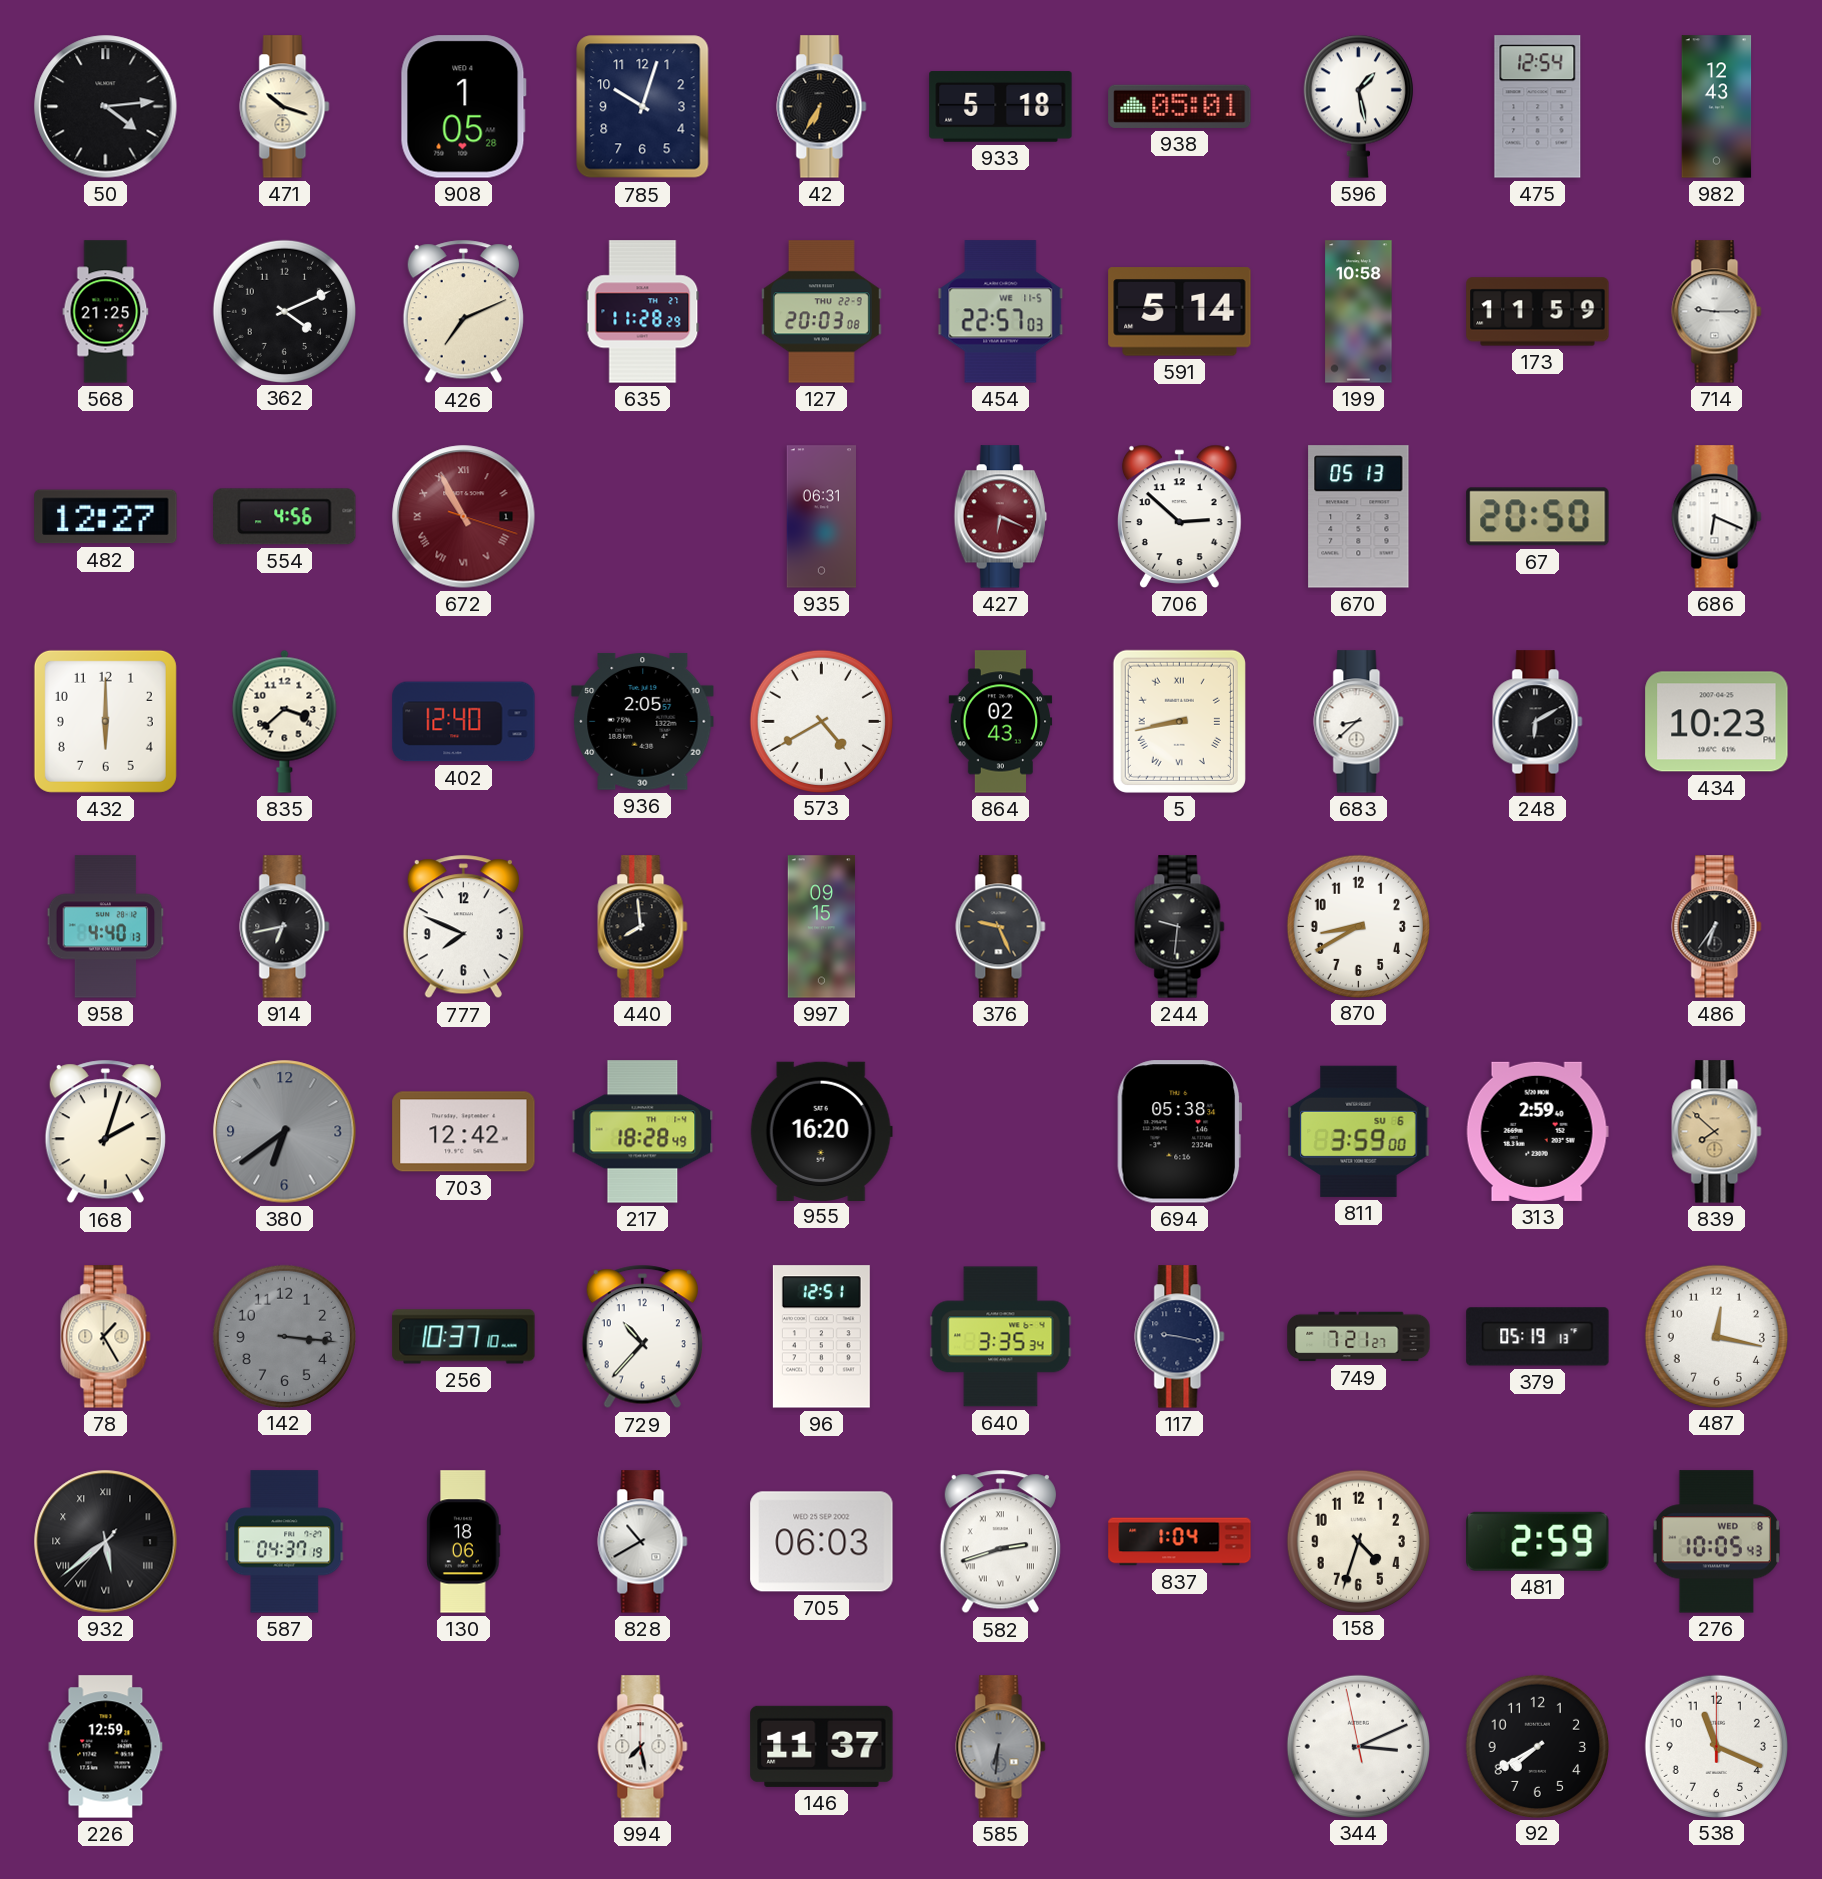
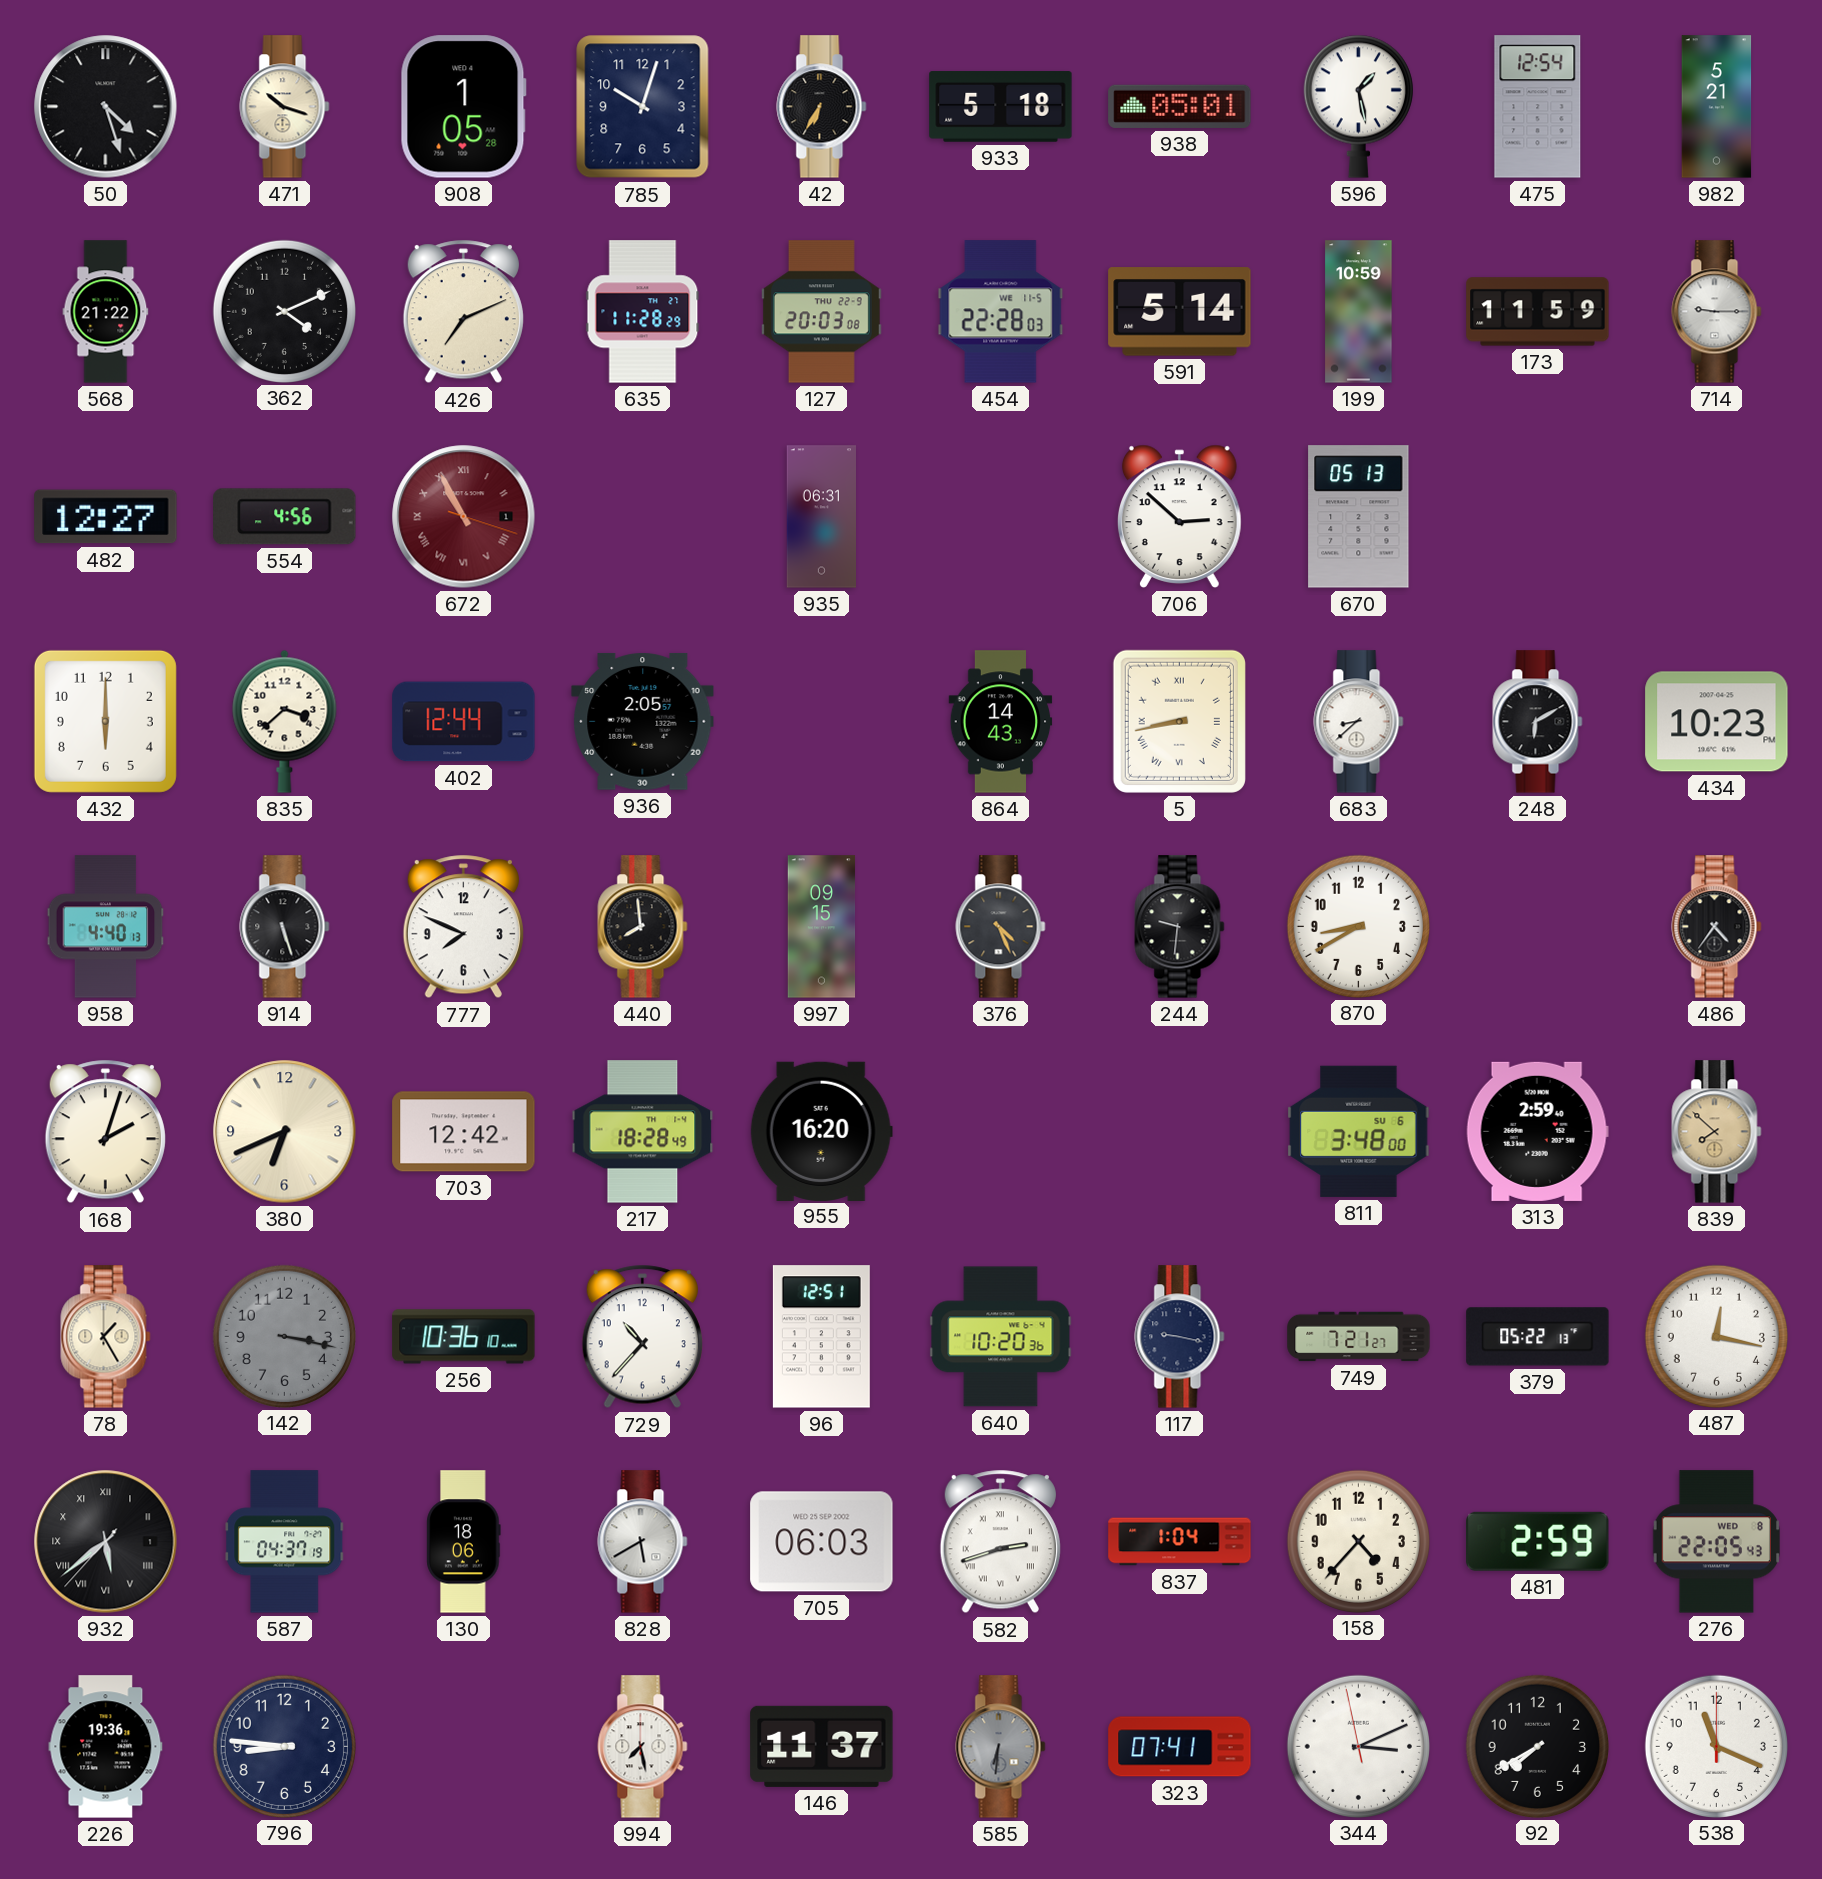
50: 4:14 -> 4:27 (106, 107)
982: 12:43 -> 5:21 (1717, 107)
568: 21:25 -> 21:22 (106, 312)
454: 22:57 -> 22:28 (1001, 312)
199: 10:58 -> 10:59 (1359, 312)
427: 6:19 -> none (1000, 517)
67: 20:50 -> none (1538, 517)
686: 6:19 -> none (1717, 517)
402: 12:40 -> 12:44 (464, 722)
573: 4:40 -> none (821, 721)
864: 02:43 -> 14:43 (1001, 722)
914: 6:43 -> 5:27 (285, 927)
376: 9:26 -> 4:26 (1001, 927)
486: 6:36 -> 4:36 (1717, 927)
380: 6:39 -> 6:41 (285, 1132)
380 dial: grey -> cream (285, 1132)
694: 05:38 -> none (1180, 1132)
811: 3:59 -> 3:48 (1359, 1131)
142: 3:16 -> 3:17 (284, 1336)
256: 10:37 -> 10:36 (464, 1337)
640: 3:35 -> 10:20 (1001, 1337)
379: 05:19 -> 05:22 (1538, 1337)
828: 10:40 -> 5:40 (643, 1542)
158: 4:33 -> 4:37 (1358, 1541)
276: 10:05 -> 22:05 (1716, 1542)
226: 12:59 -> 19:36 (106, 1747)
796: none -> 8:46 (284, 1746)
323: none -> 07:41 (1180, 1747)
